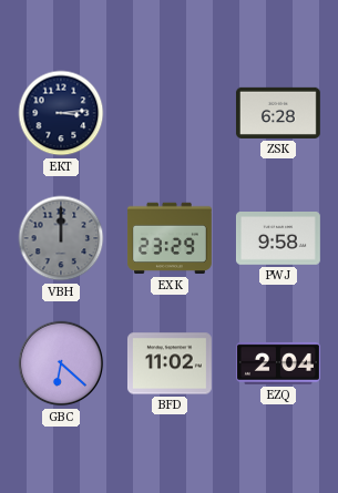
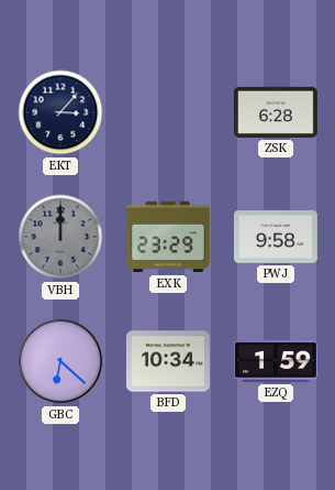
EKT: 3:14 -> 3:07 (60, 112)
BFD: 11:02 -> 10:34 (168, 361)
EZQ: 2:04 -> 1:59 (276, 361)
